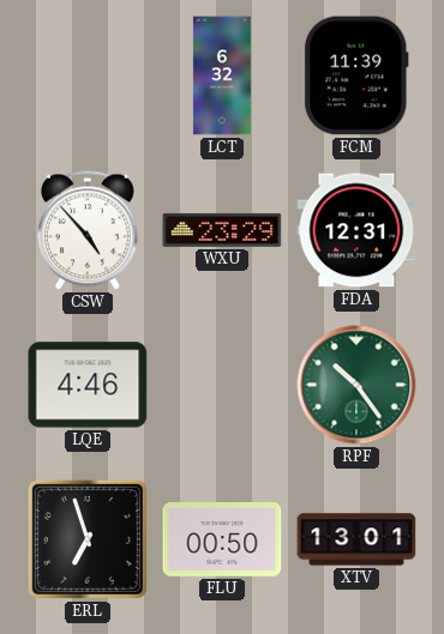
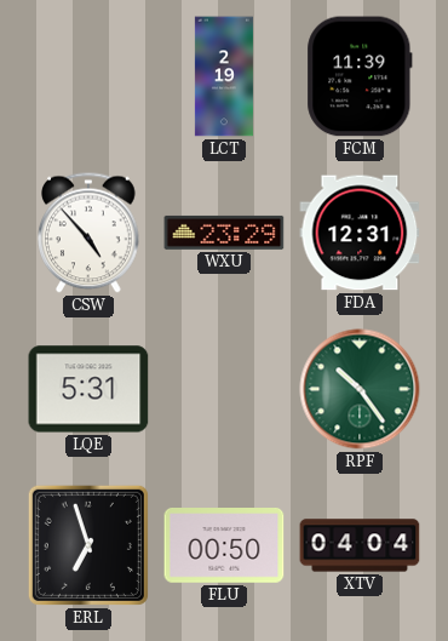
LCT: 6:32 -> 2:19 (224, 76)
LQE: 4:46 -> 5:31 (88, 389)
XTV: 13:01 -> 04:04 (360, 545)
